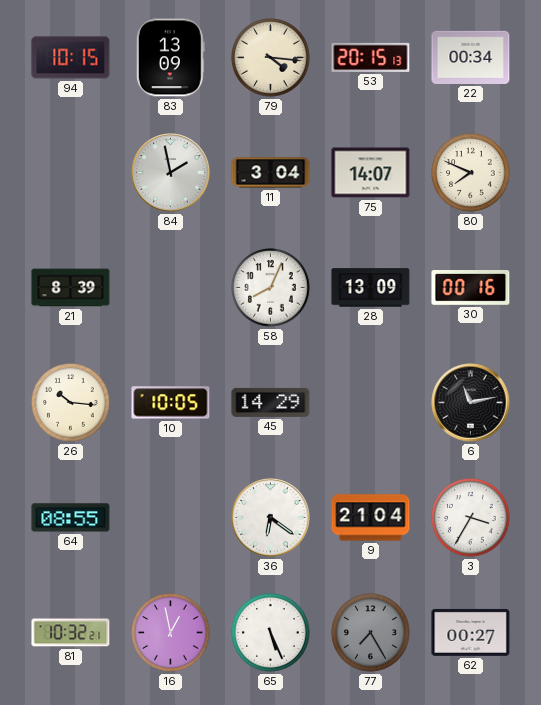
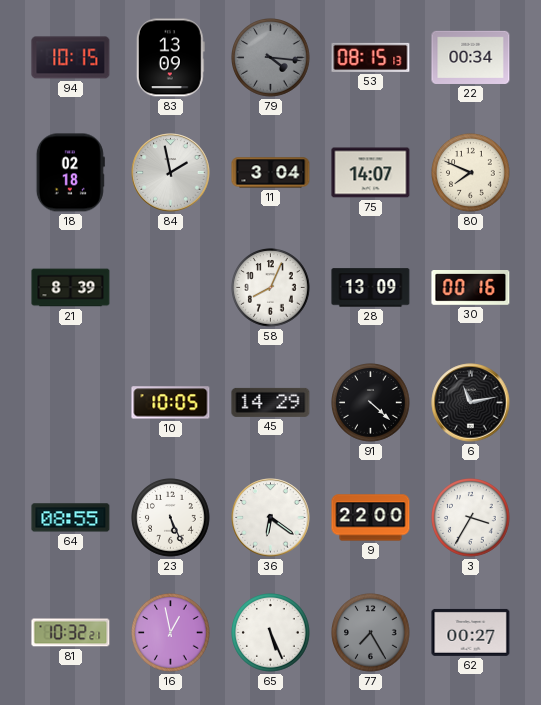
79 dial: cream -> grey (271, 58)
53: 20:15 -> 08:15 (371, 57)
18: none -> 02:18 (70, 173)
26: 10:16 -> none (71, 403)
91: none -> 4:22 (371, 403)
23: none -> 5:26 (171, 518)
9: 21:04 -> 22:00 (371, 518)
